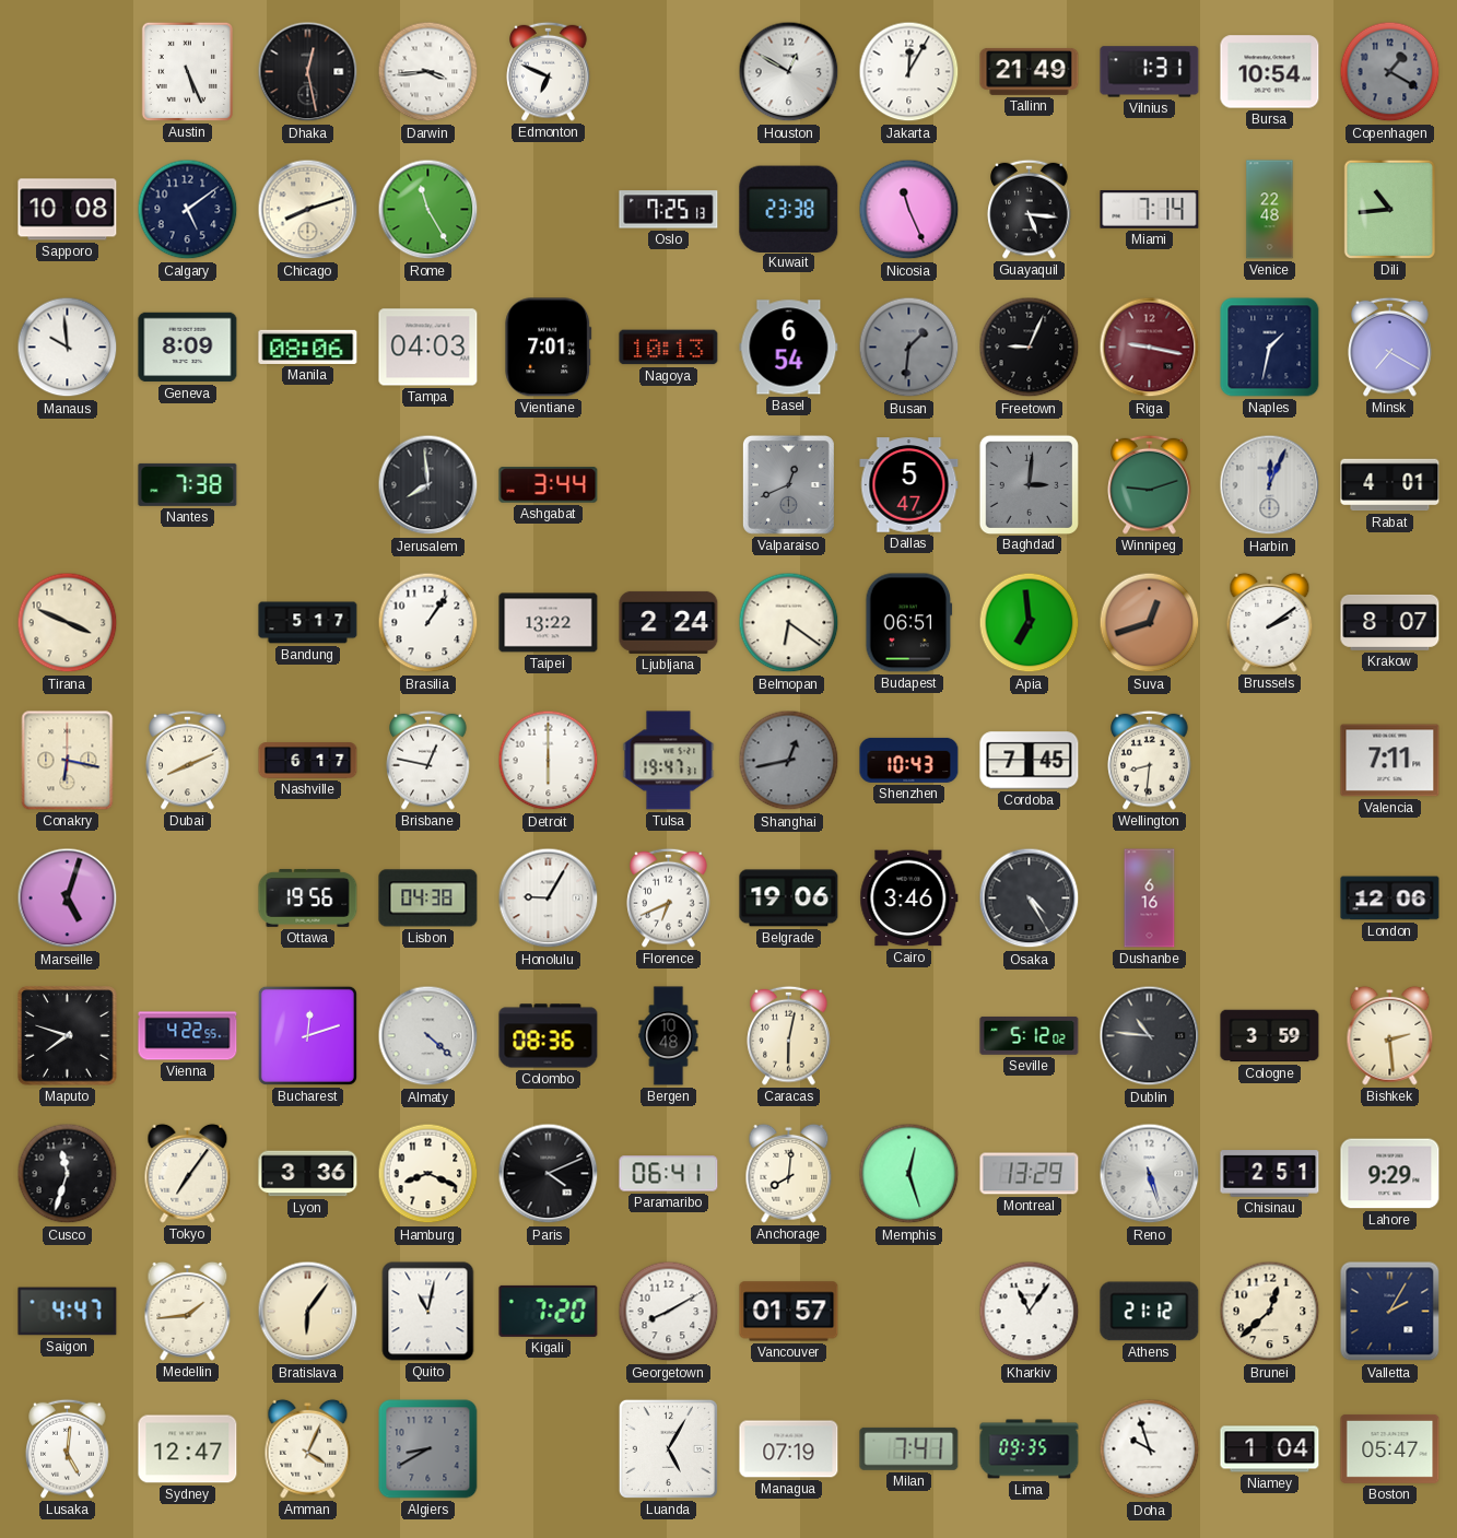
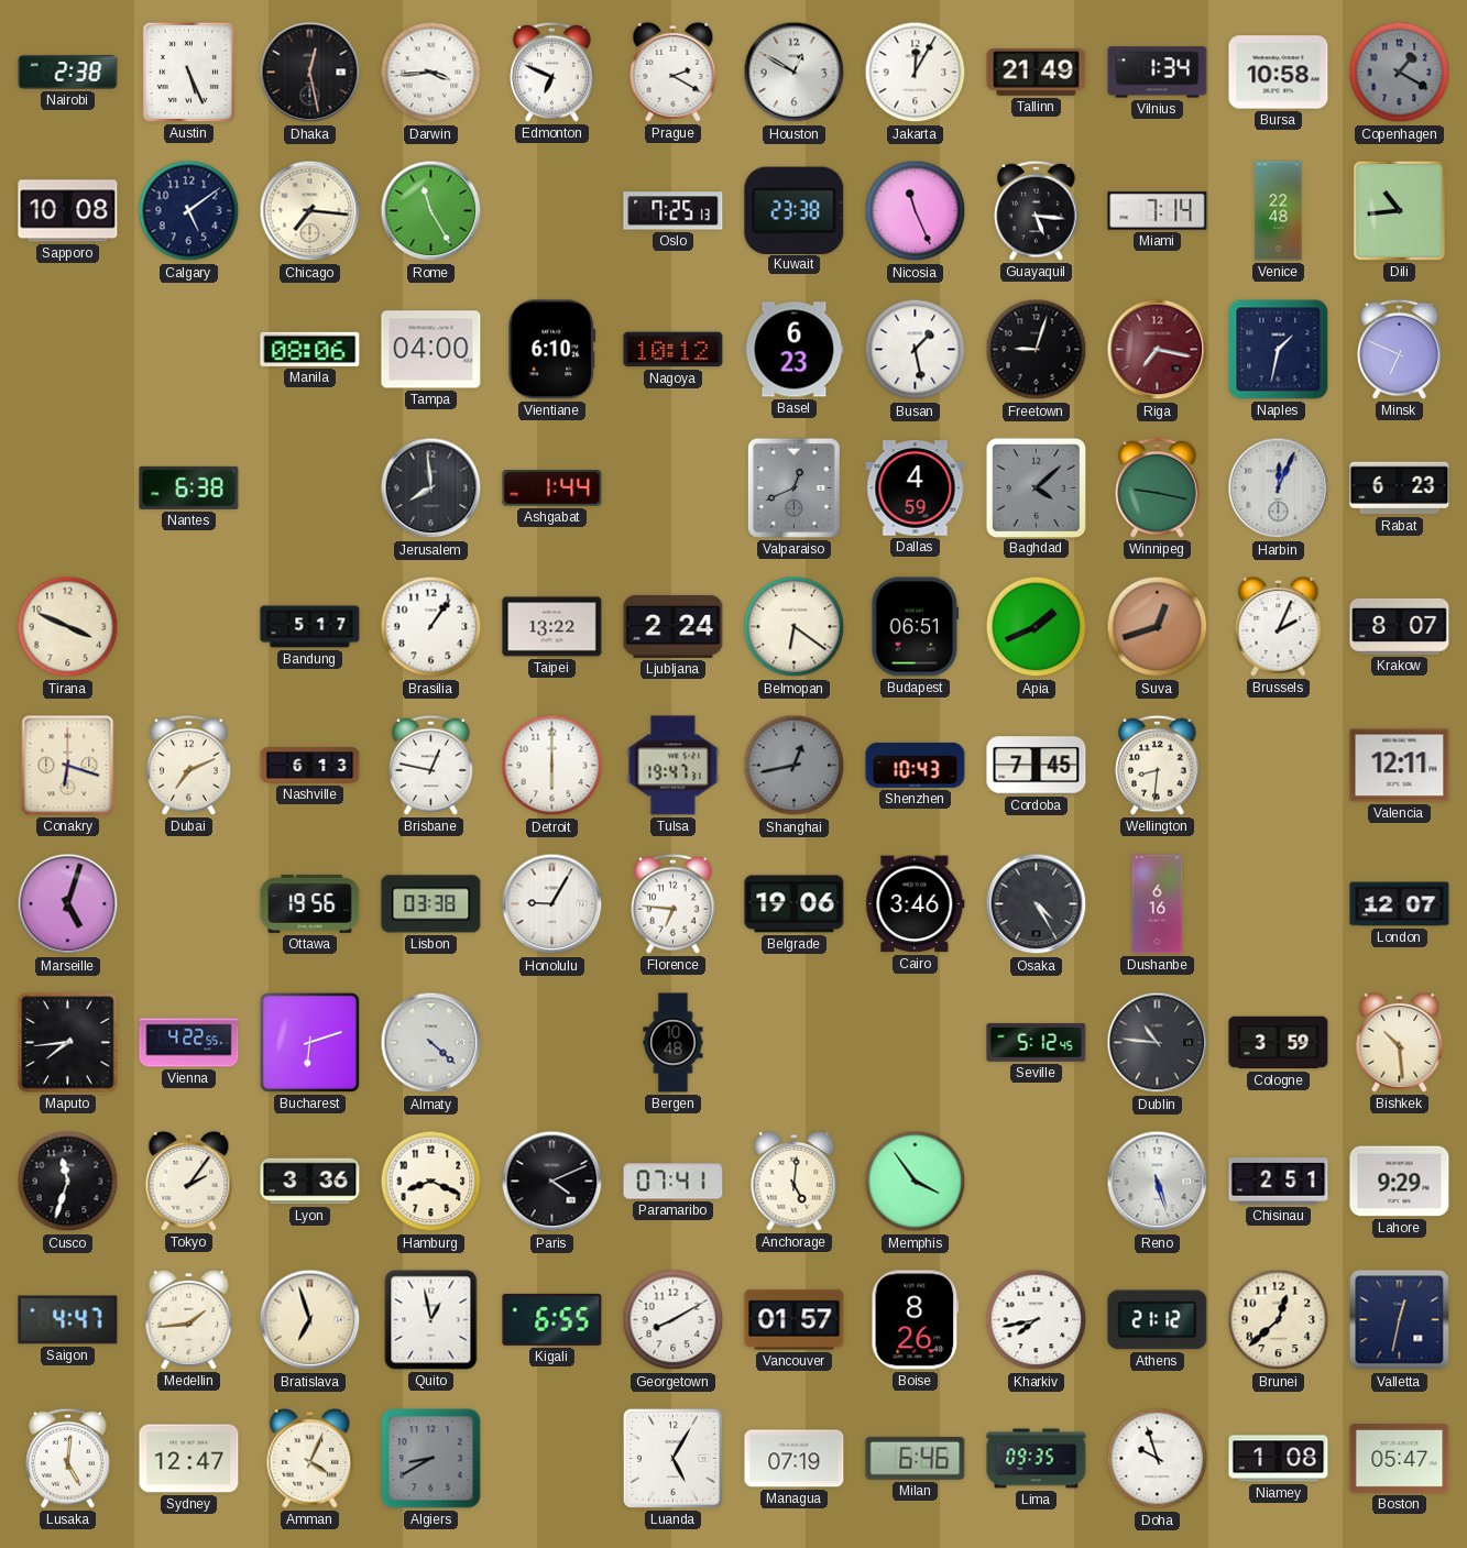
Nairobi: none -> 2:38 (68, 73)
Prague: none -> 2:20 (674, 72)
Vilnius: 1:31 -> 1:34 (1158, 73)
Bursa: 10:54 -> 10:58 (1279, 73)
Chicago: 8:12 -> 7:16 (310, 211)
Manaus: 9:59 -> none (68, 348)
Geneva: 8:09 -> none (188, 348)
Tampa: 04:03 -> 04:00 (431, 350)
Vientiane: 7:01 -> 6:10 (552, 350)
Nagoya: 10:13 -> 10:12 (674, 350)
Basel: 6:54 -> 6:23 (795, 350)
Busan: 1:31 -> 1:28 (916, 350)
Busan dial: grey -> white (916, 350)
Freetown: 9:04 -> 9:03 (1037, 350)
Riga: 9:17 -> 7:17 (1158, 350)
Minsk: 7:20 -> 6:49 (1400, 349)
Nantes: 7:38 -> 6:38 (189, 487)
Ashgabat: 3:44 -> 1:44 (552, 488)
Dallas: 5:47 -> 4:59 (916, 488)
Baghdad: 3:01 -> 4:08 (1036, 487)
Winnipeg: 9:12 -> 9:17 (1158, 487)
Rabat: 4:01 -> 6:23 (1400, 488)
Apia: 6:59 -> 1:41 (1037, 627)
Brussels: 2:09 -> 2:04 (1279, 626)
Conakry: 6:17 -> 6:18 (68, 766)
Dubai: 8:11 -> 7:11 (189, 765)
Nashville: 6:17 -> 6:13 (310, 766)
Valencia: 7:11 -> 12:11 (1400, 766)
Lisbon: 04:38 -> 03:38 (431, 904)
Florence: 6:41 -> 6:46 (674, 903)
London: 12:06 -> 12:07 (1400, 904)
Maputo: 7:48 -> 7:44 (68, 1043)
Bucharest: 12:12 -> 6:12 (309, 1042)
Colombo: 08:36 -> none (549, 1036)
Caracas: 6:02 -> none (789, 1035)
Seville: 5:12:02 -> 5:12:45 (1037, 1042)
Bishkek: 2:29 -> 10:29 (1400, 1042)
Tokyo: 7:06 -> 2:06 (189, 1181)
Paramaribo: 06:41 -> 07:41 (674, 1182)
Anchorage: 8:01 -> 5:01 (795, 1181)
Memphis: 12:27 -> 3:54 (916, 1182)
Montreal: 13:29 -> none (1030, 1174)
Bratislava: 6:06 -> 6:57 (310, 1320)
Quito: 11:02 -> 12:58 (431, 1320)
Kigali: 7:20 -> 6:55 (552, 1319)
Boise: none -> 8:26 (916, 1320)
Kharkiv: 11:06 -> 7:43 (1037, 1320)
Valletta: 2:05 -> 12:32 (1400, 1320)
Milan: 7:41 -> 6:46 (916, 1458)
Niamey: 1:04 -> 1:08 (1279, 1459)
